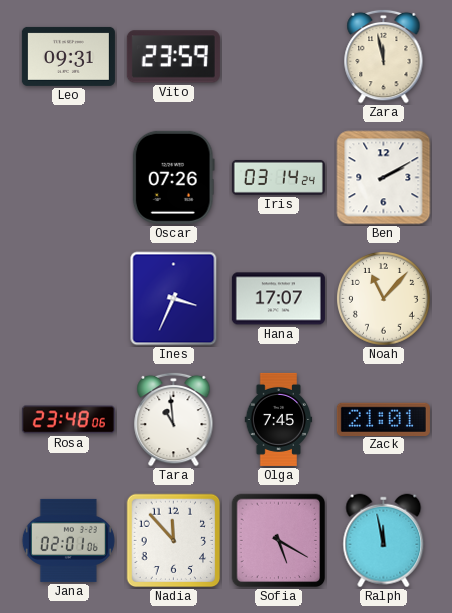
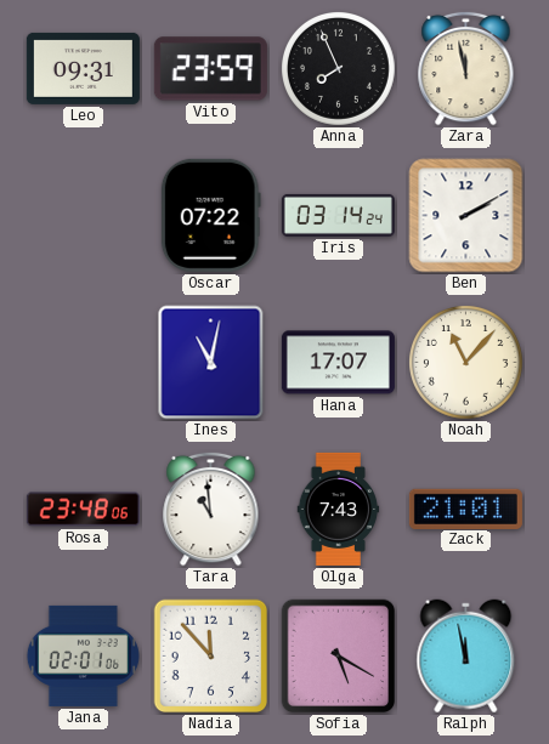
Anna: none -> 7:56 (339, 69)
Oscar: 07:26 -> 07:22 (210, 215)
Ines: 3:34 -> 11:02 (211, 363)
Olga: 7:45 -> 7:43 (339, 509)
